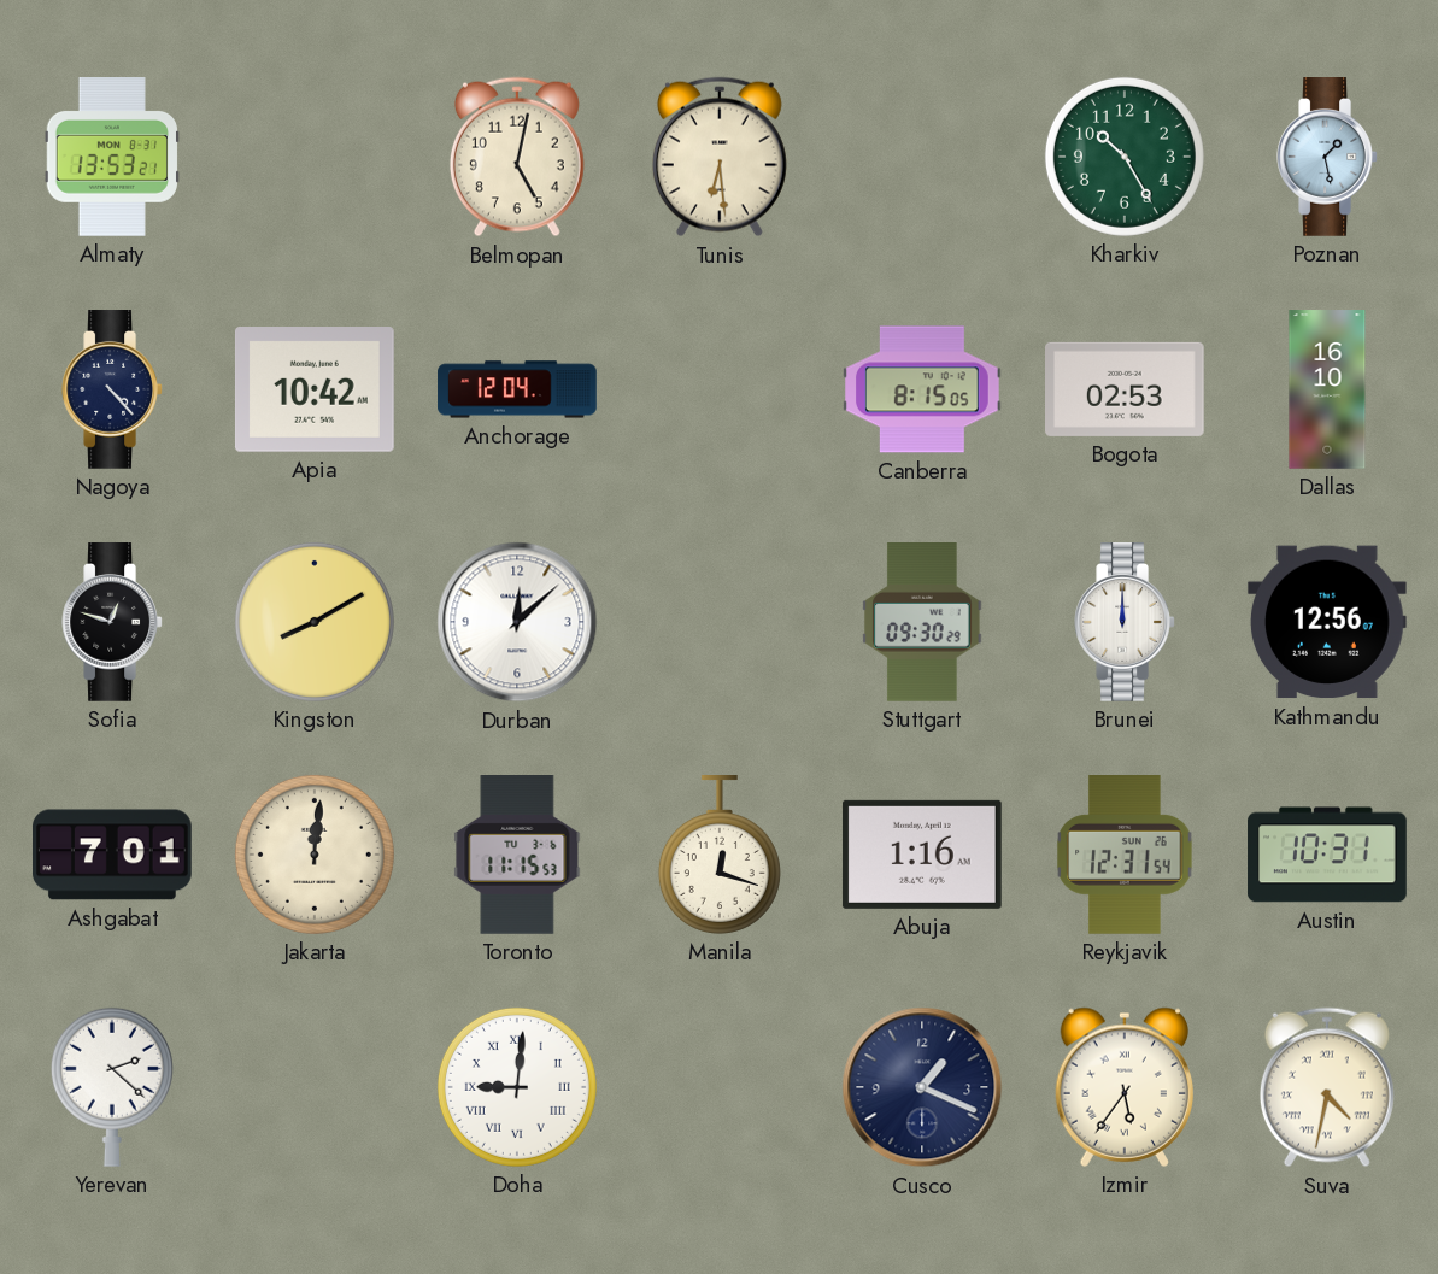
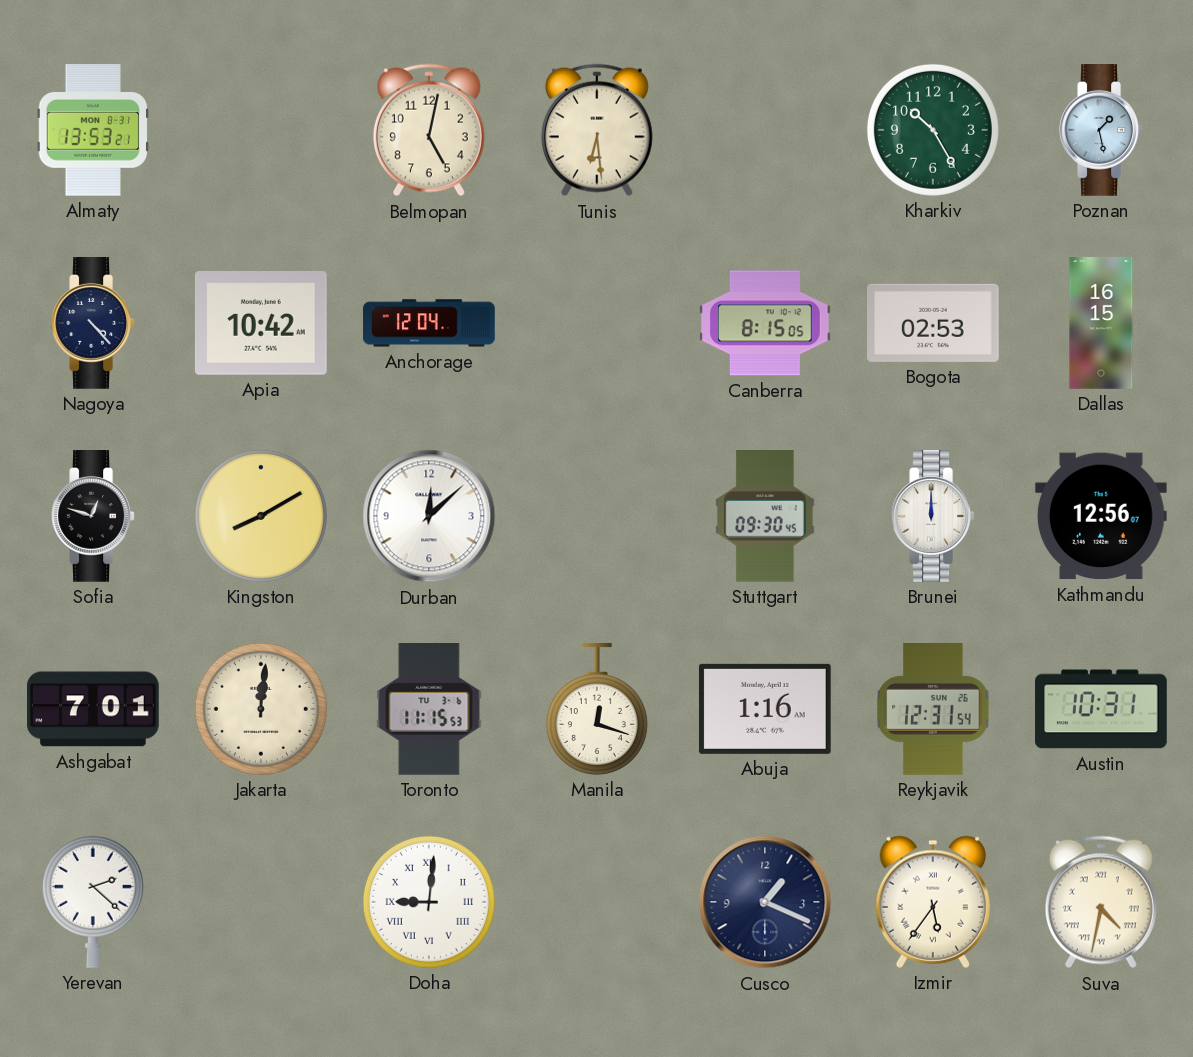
Dallas: 16:10 -> 16:15 (1101, 323)
Stuttgart: 09:30:29 -> 09:30:45 (765, 517)
